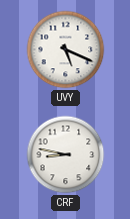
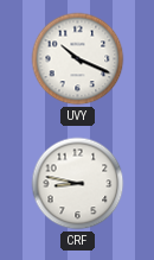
UVY: 5:19 -> 10:19 (78, 59)
